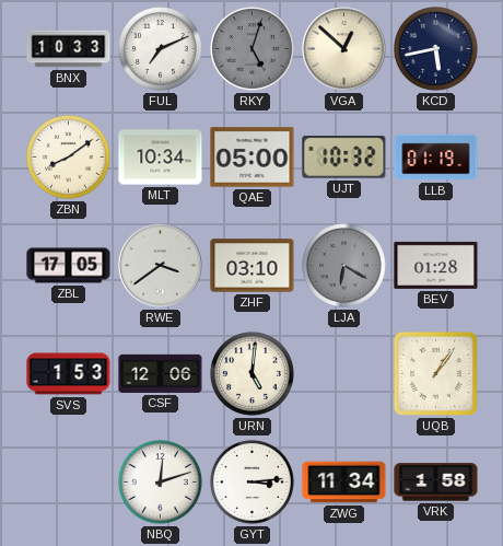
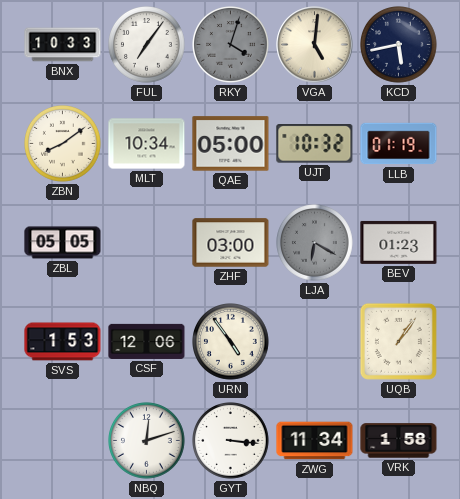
FUL: 7:11 -> 7:06 (147, 45)
RKY: 5:03 -> 4:03 (231, 45)
VGA: 12:52 -> 5:01 (315, 45)
ZBL: 17:05 -> 05:05 (63, 243)
RWE: 3:39 -> none (161, 266)
ZHF: 03:10 -> 03:00 (231, 243)
BEV: 01:28 -> 01:23 (399, 242)
URN: 5:01 -> 4:54 (231, 342)
GYT: 3:14 -> 3:16 (231, 441)
